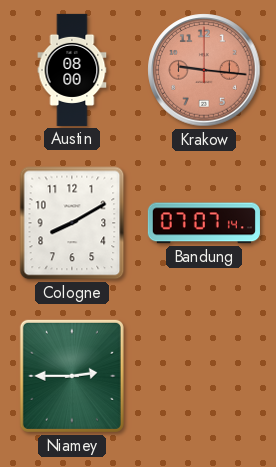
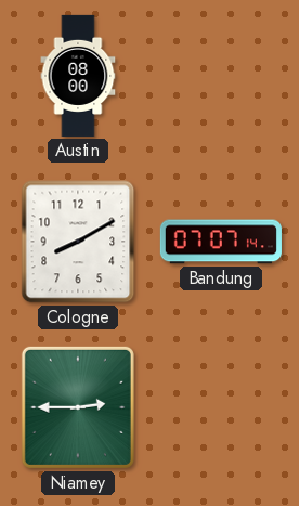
Krakow: 9:16 -> none (204, 70)
